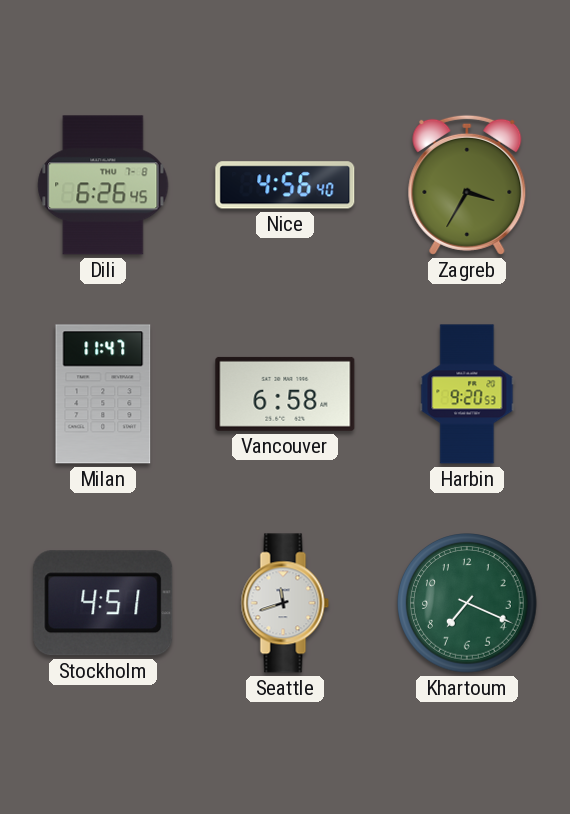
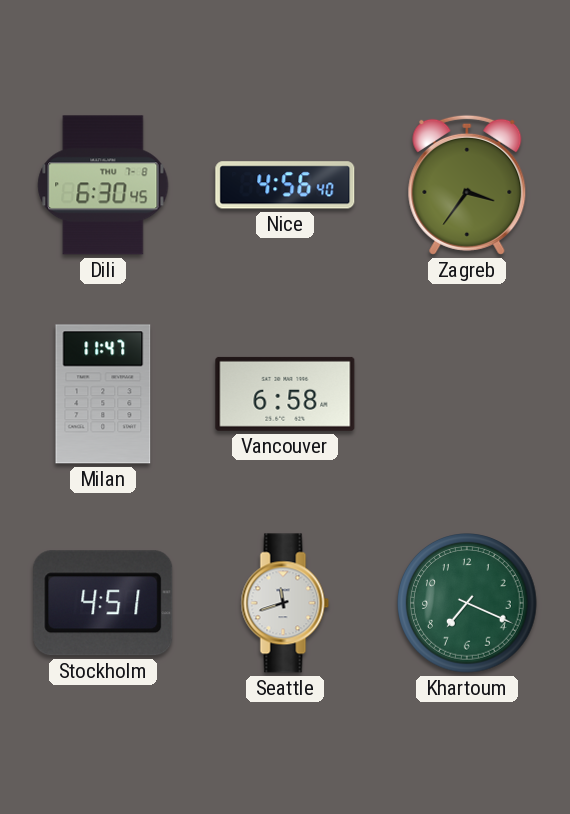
Dili: 6:26 -> 6:30 (103, 185)
Zagreb: 3:35 -> 3:36 (467, 185)
Harbin: 9:20 -> none (467, 394)
